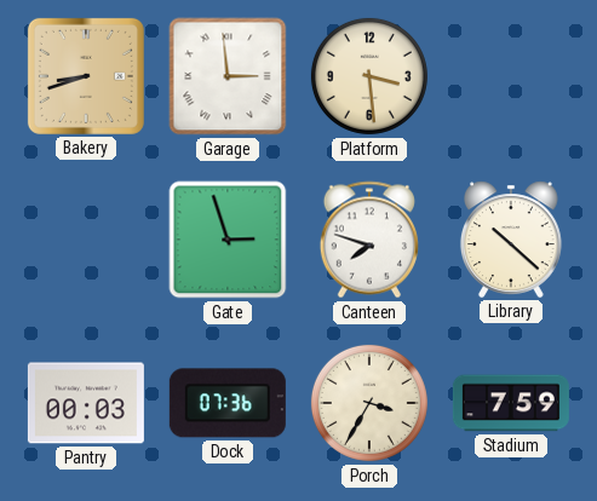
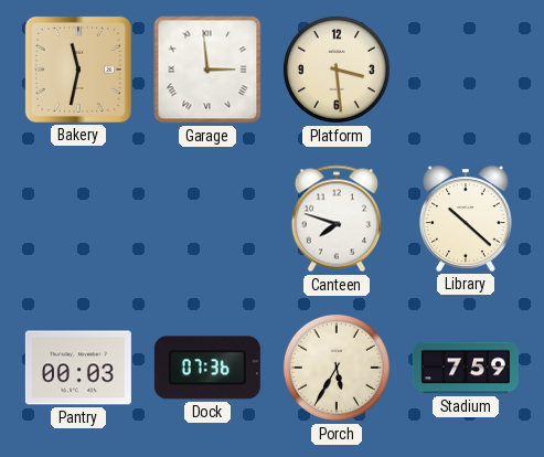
Bakery: 8:42 -> 11:32 (78, 70)
Gate: 2:57 -> none (228, 240)
Porch: 3:35 -> 5:35 (337, 368)
